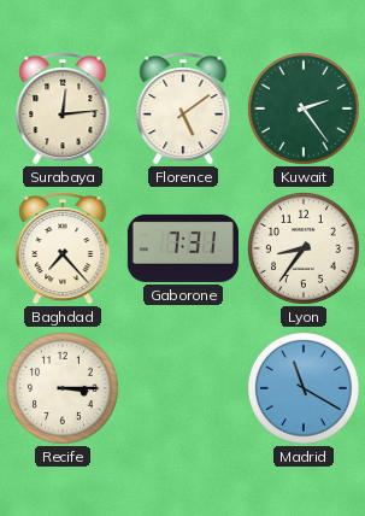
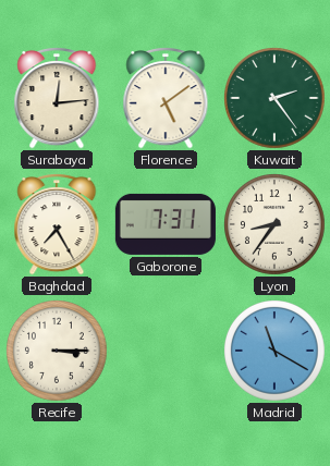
Baghdad: 7:23 -> 7:25 (57, 225)
